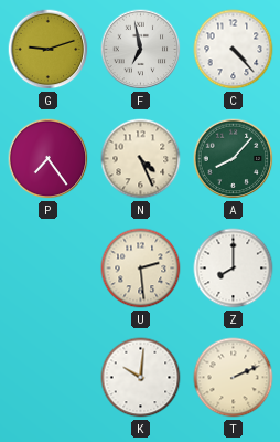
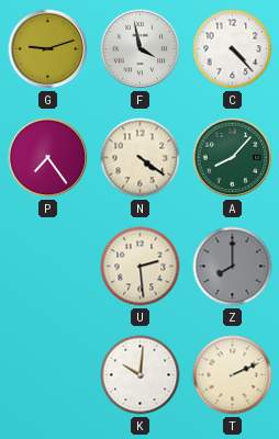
F: 6:58 -> 3:58 (141, 49)
N: 4:26 -> 4:21 (141, 158)
Z dial: white -> grey (233, 267)
